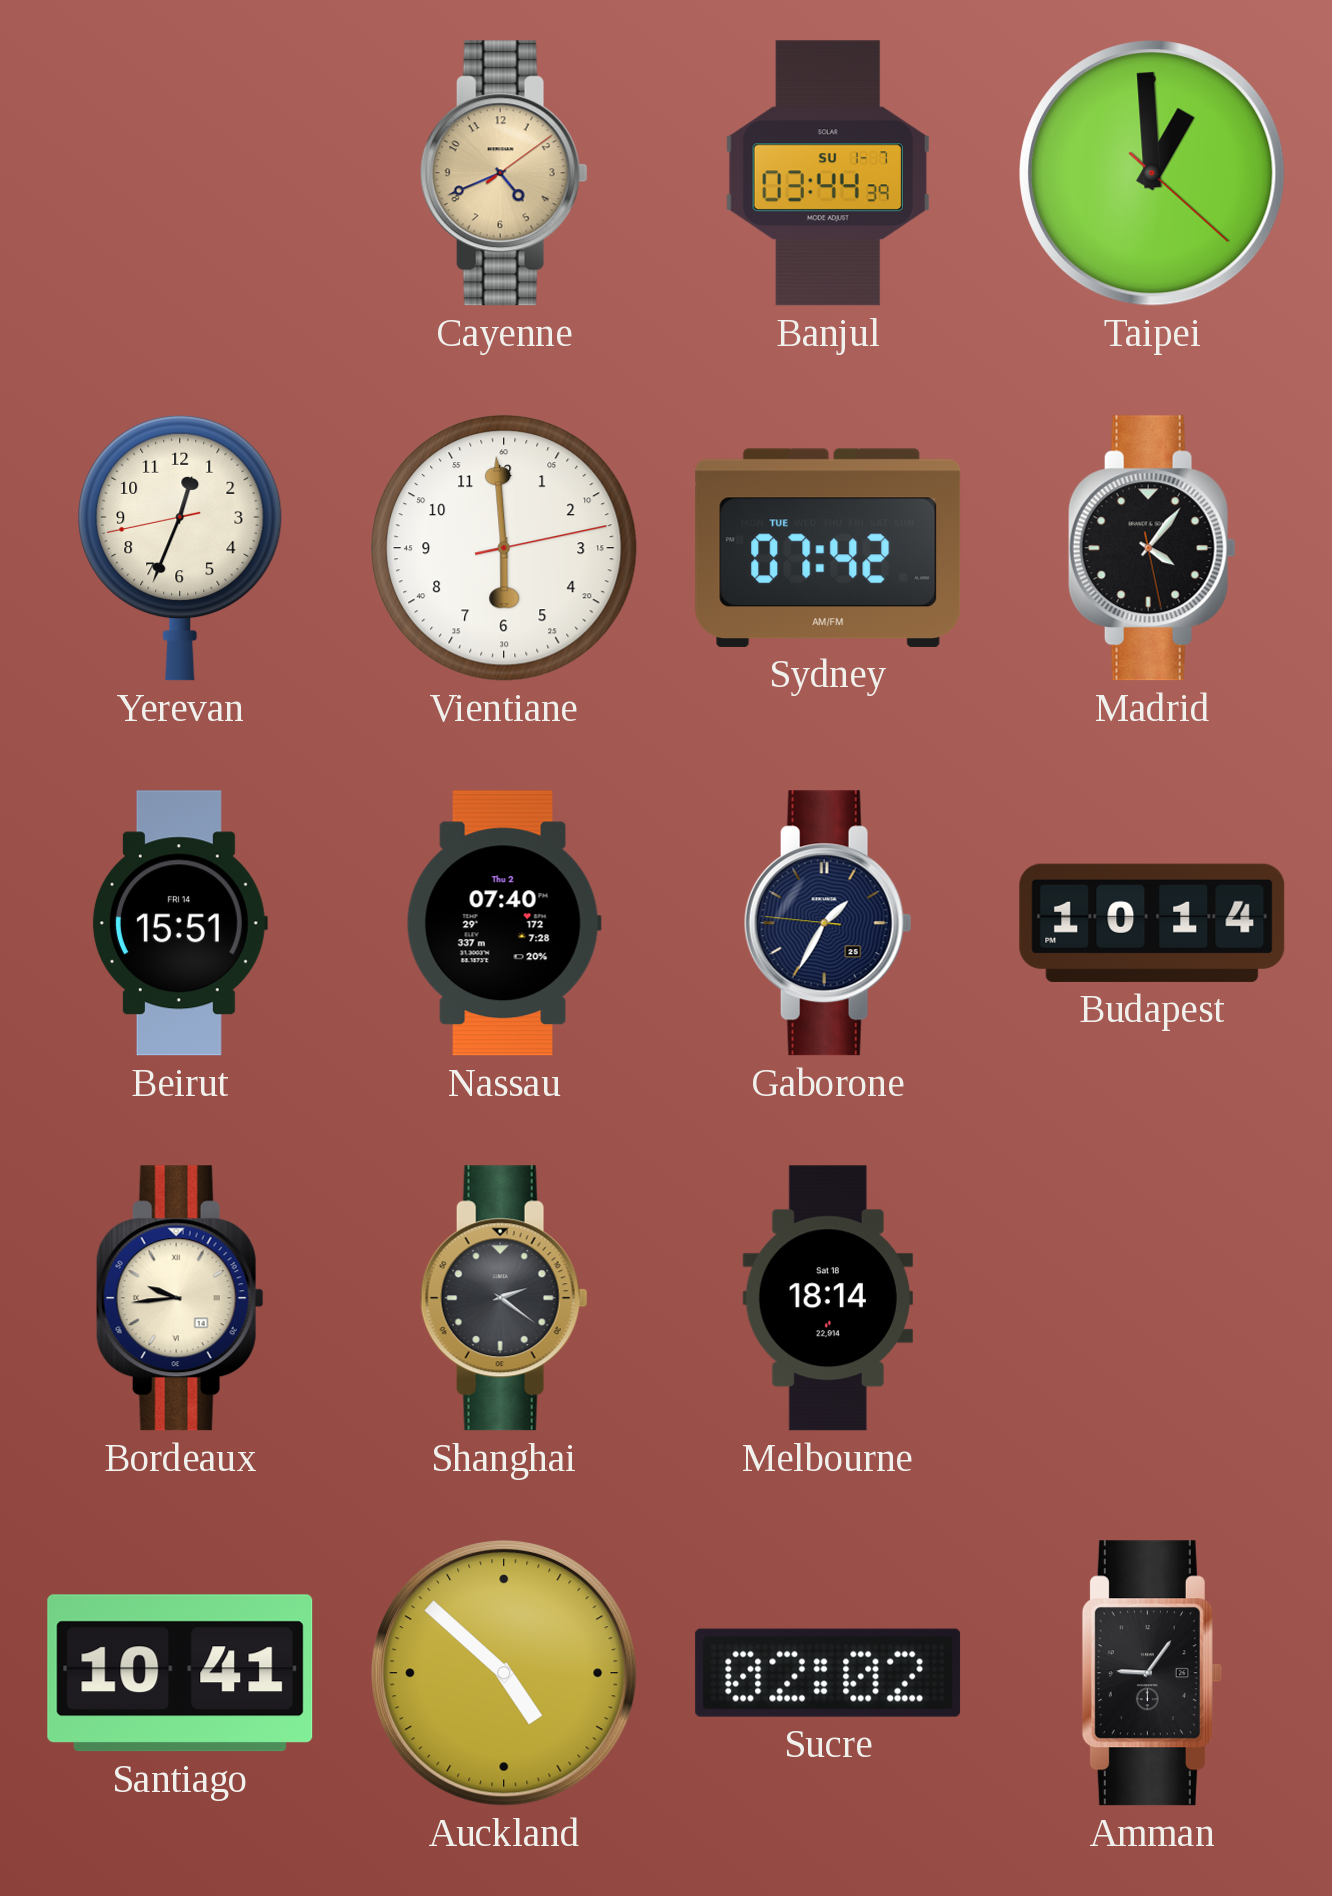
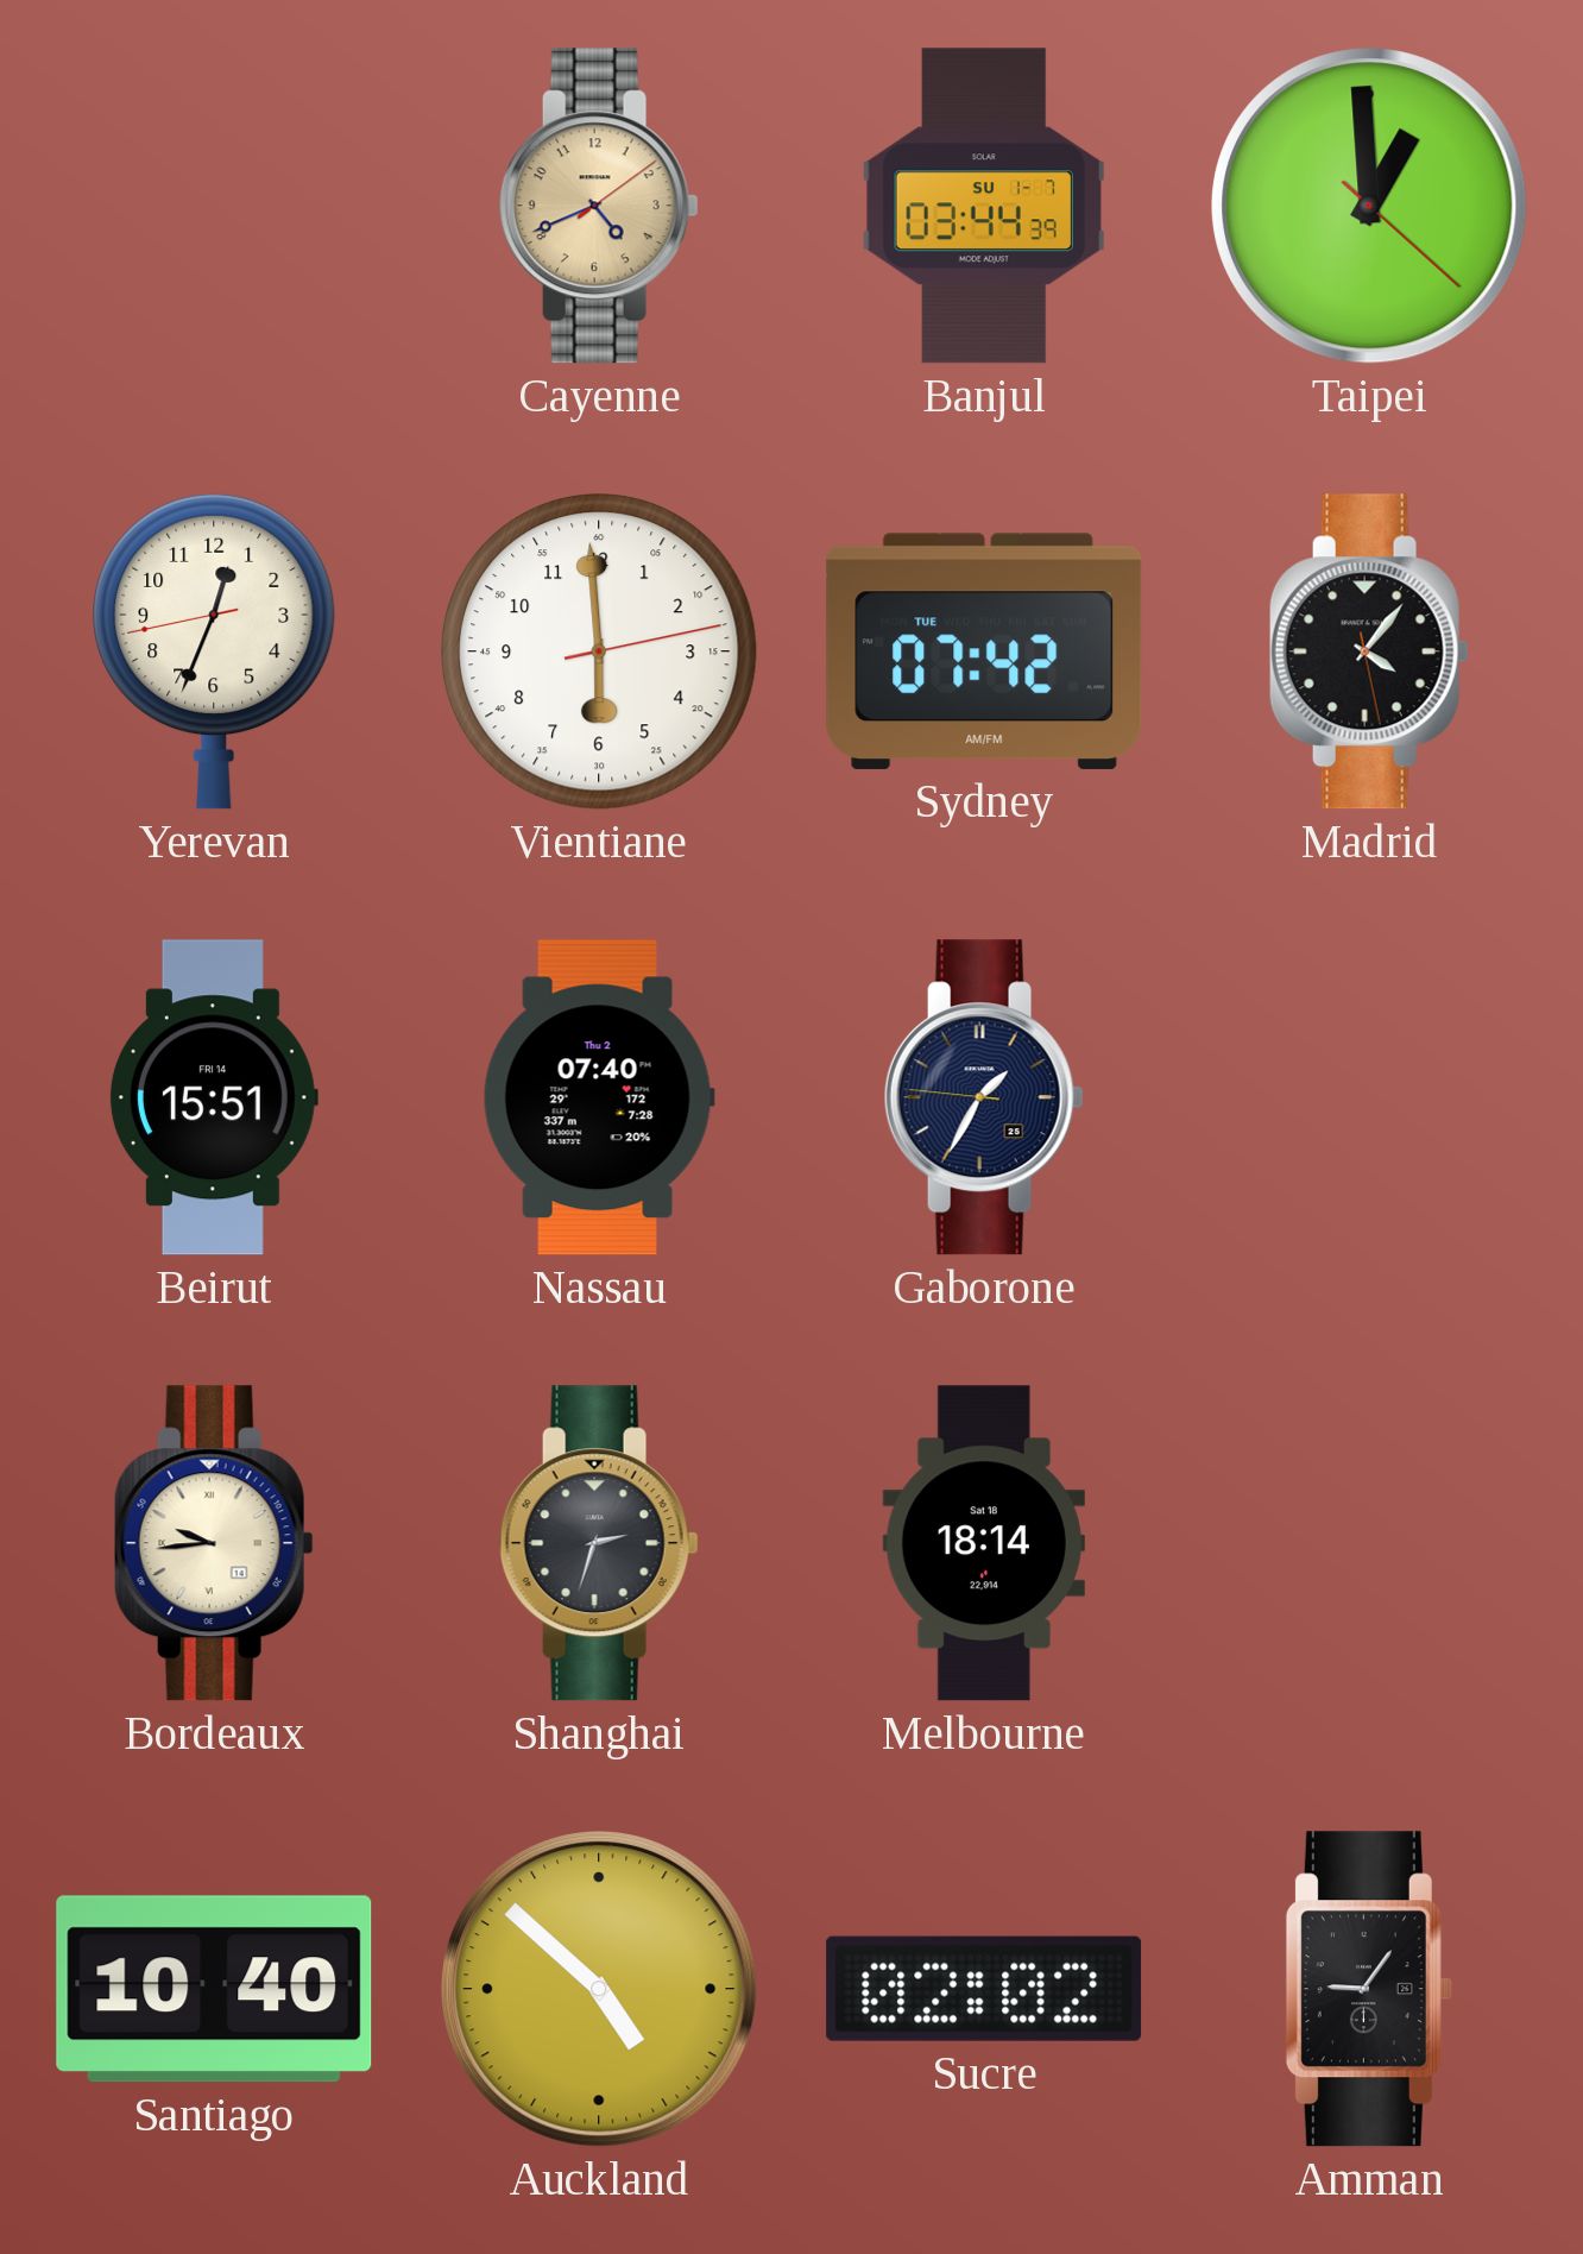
Budapest: 10:14 -> none (1152, 923)
Shanghai: 2:21 -> 2:33 (599, 1543)
Santiago: 10:41 -> 10:40 (214, 1989)
